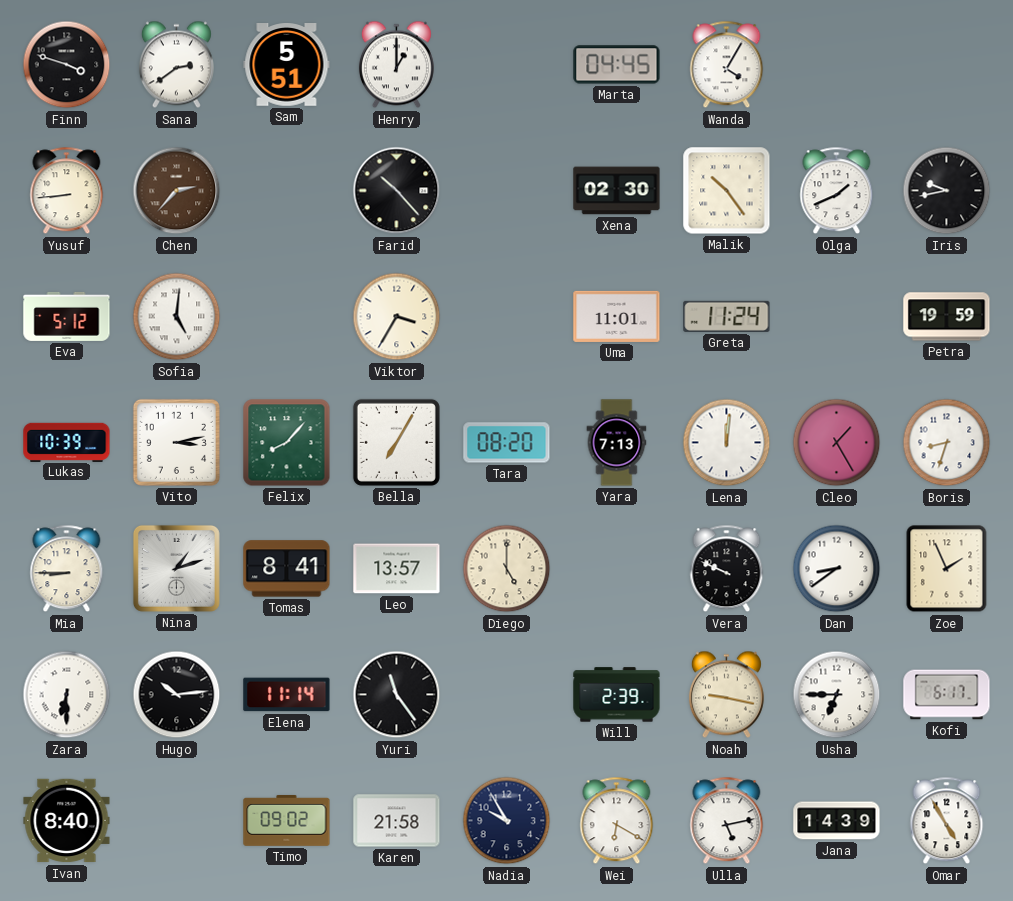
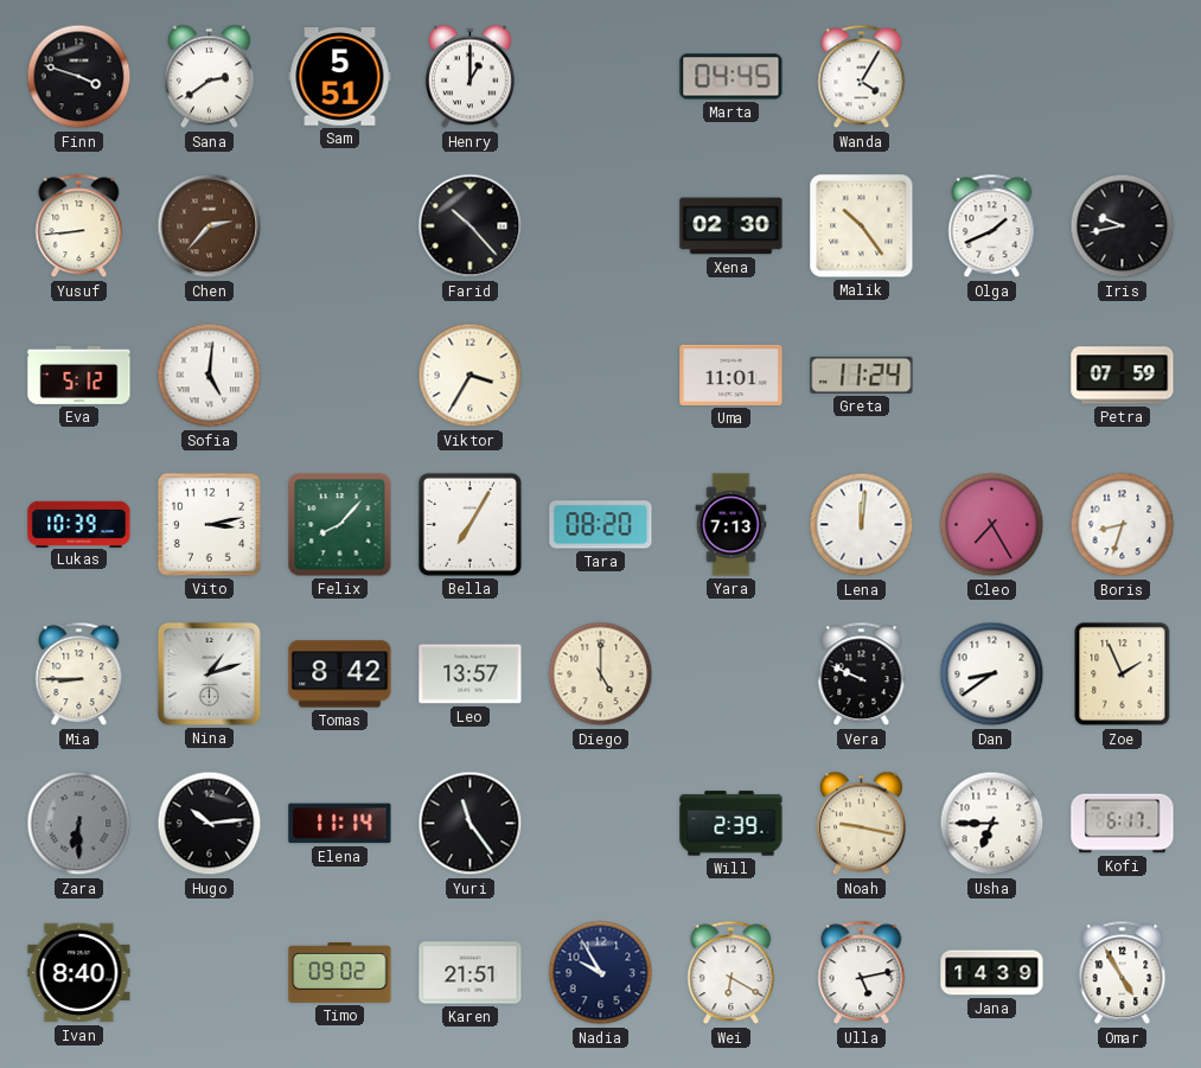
Petra: 19:59 -> 07:59 (1123, 376)
Cleo: 1:25 -> 7:25 (992, 525)
Tomas: 8:41 -> 8:42 (340, 674)
Zara dial: white -> grey (79, 824)
Karen: 21:58 -> 21:51 (471, 973)
